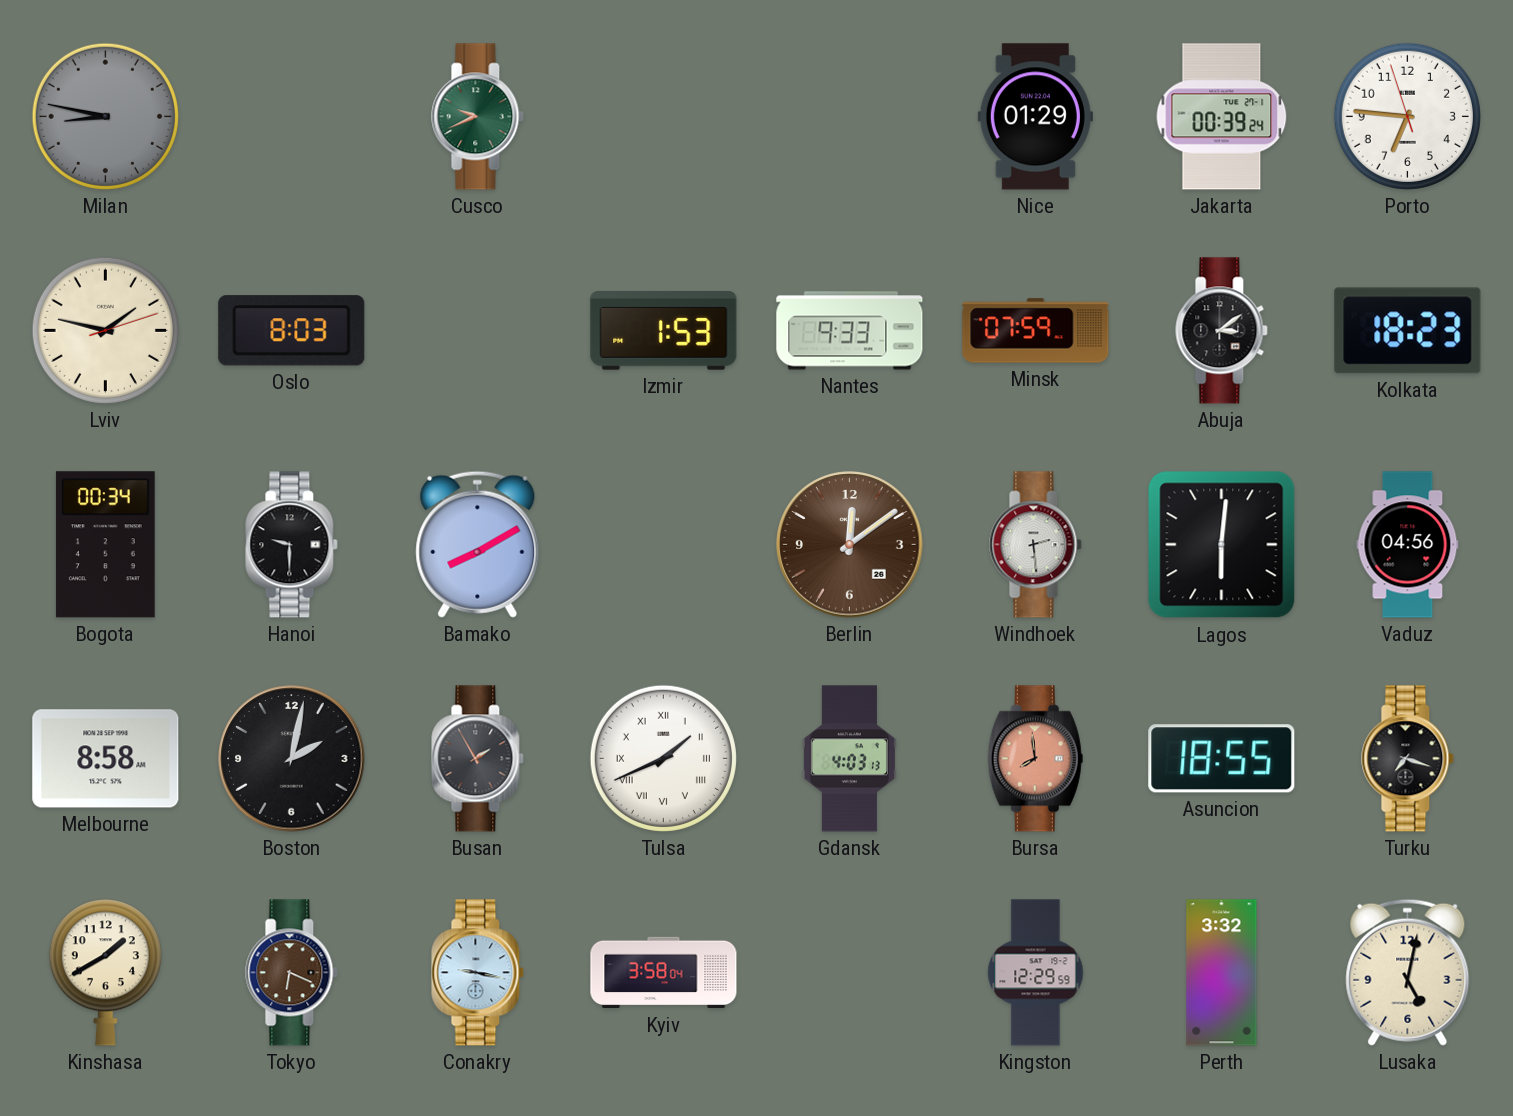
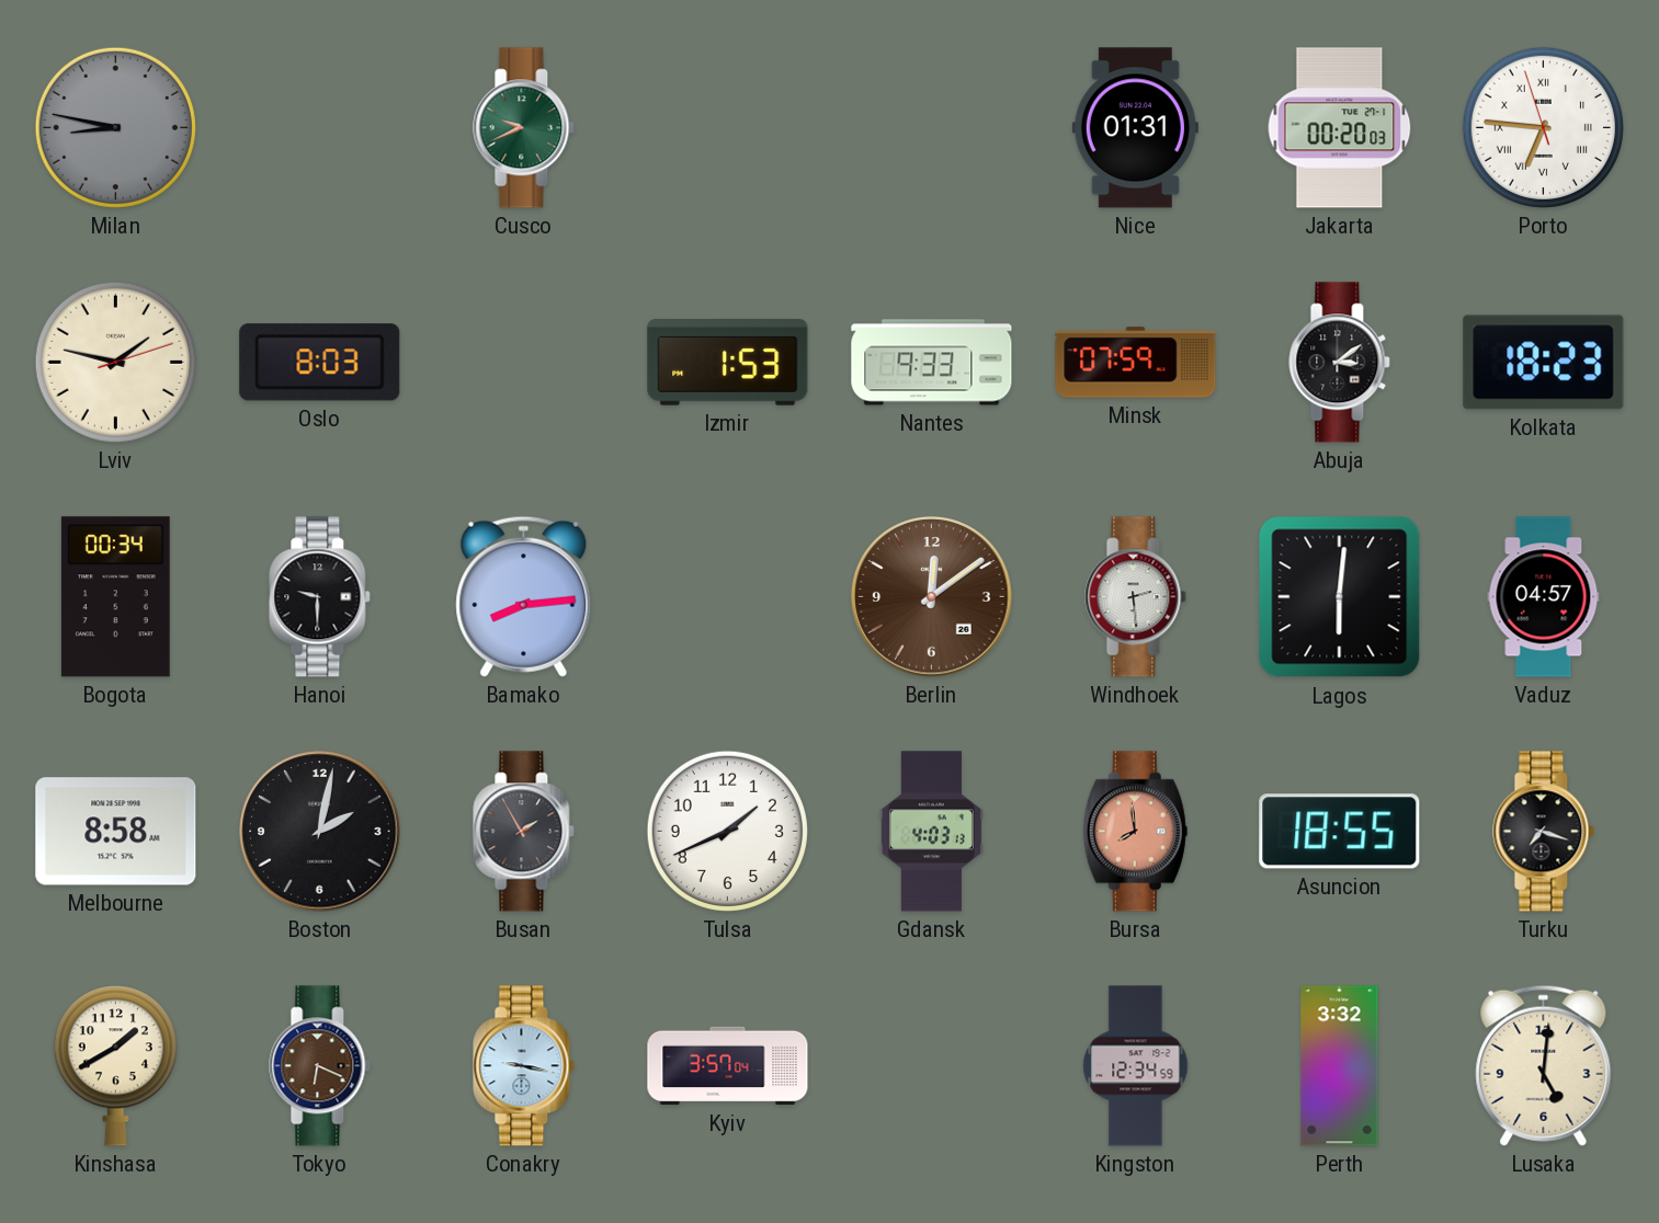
Nice: 01:29 -> 01:31 (1135, 128)
Jakarta: 00:39 -> 00:20 (1340, 128)
Porto numerals: Arabic -> Roman (1543, 127)
Bamako: 8:10 -> 8:14 (524, 596)
Vaduz: 04:56 -> 04:57 (1544, 597)
Tulsa numerals: Roman -> Arabic (727, 831)
Kyiv: 3:58 -> 3:57 (728, 1066)
Kingston: 12:29 -> 12:34 (1136, 1066)
Lusaka: 5:02 -> 5:01 (1544, 1065)
